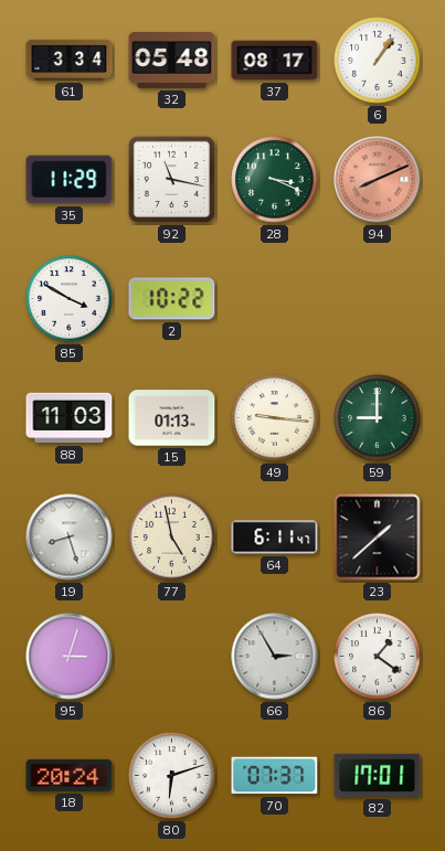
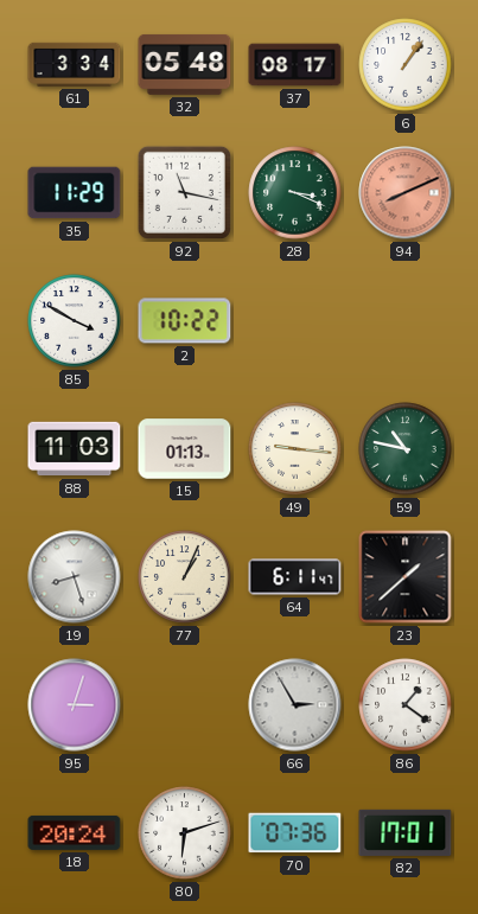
59: 9:00 -> 10:47 (406, 449)
77: 4:58 -> 1:04 (185, 577)
70: 07:37 -> 07:36 (295, 833)
